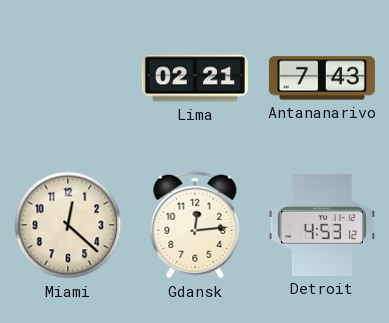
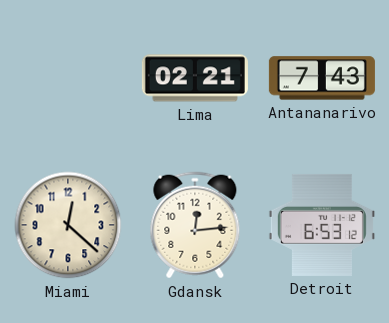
Detroit: 4:53 -> 6:53 (322, 225)
